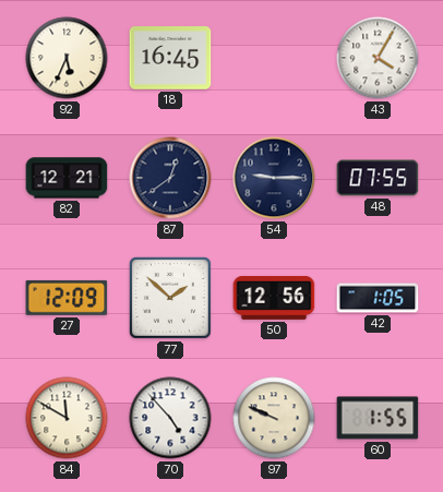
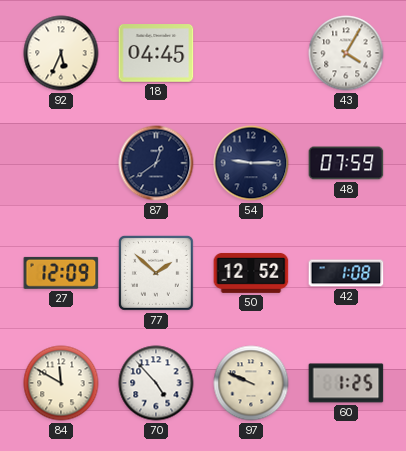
18: 16:45 -> 04:45 (156, 53)
82: 12:21 -> none (67, 178)
48: 07:55 -> 07:59 (346, 163)
50: 12:56 -> 12:52 (251, 273)
42: 1:05 -> 1:08 (346, 273)
60: 1:55 -> 1:25 (346, 383)
